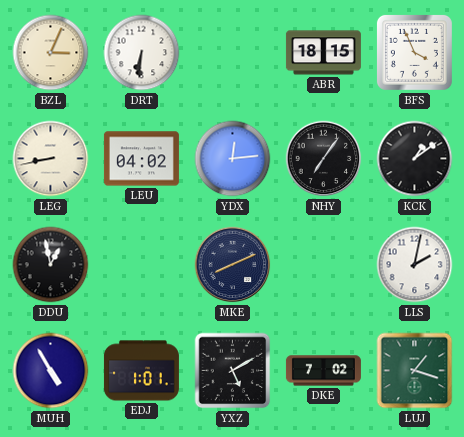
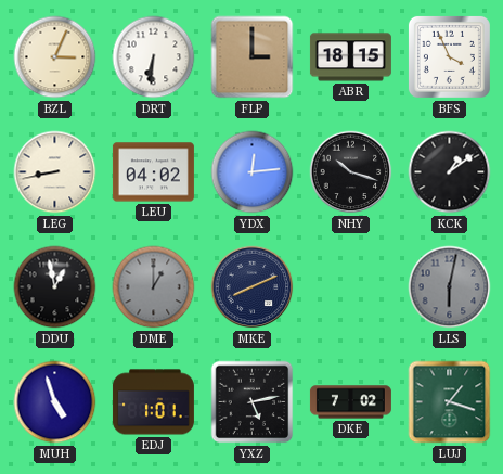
FLP: none -> 3:00 (253, 57)
NHY: 7:06 -> 10:18 (351, 172)
DME: none -> 1:00 (154, 287)
LLS: 2:02 -> 6:02 (450, 287)
LLS dial: white -> grey (450, 287)
MUH: 4:55 -> 4:57 (55, 402)
YXZ: 5:10 -> 5:13 (253, 402)
